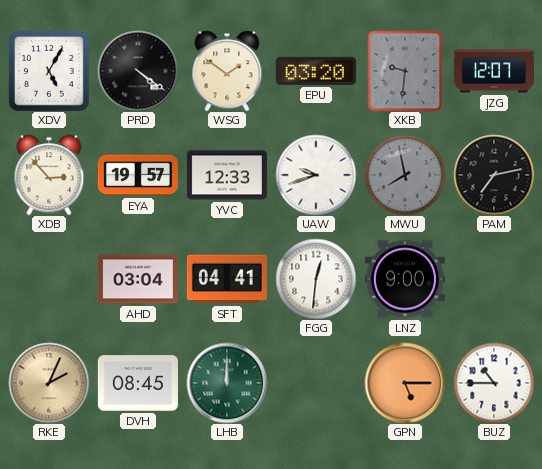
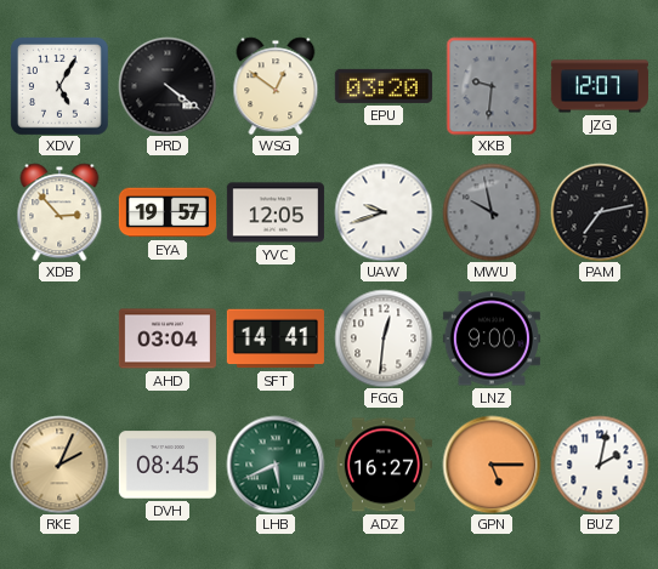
WSG: 1:51 -> 12:51 (276, 86)
YVC: 12:33 -> 12:05 (276, 212)
MWU: 7:58 -> 9:58 (492, 212)
SFT: 04:41 -> 14:41 (276, 338)
LHB: 12:00 -> 5:41 (276, 465)
ADZ: none -> 16:27 (384, 465)
BUZ: 10:45 -> 2:02 (600, 465)
